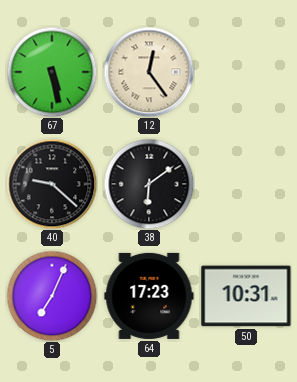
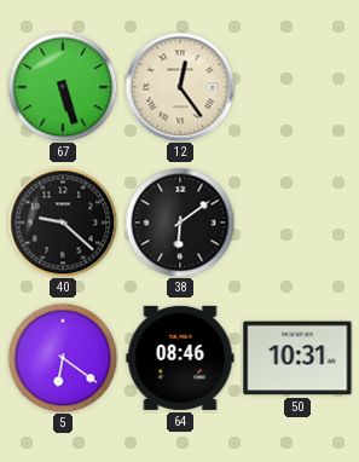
67: 5:28 -> 5:27 (63, 87)
5: 7:04 -> 6:21 (63, 358)
64: 17:23 -> 08:46 (180, 358)
